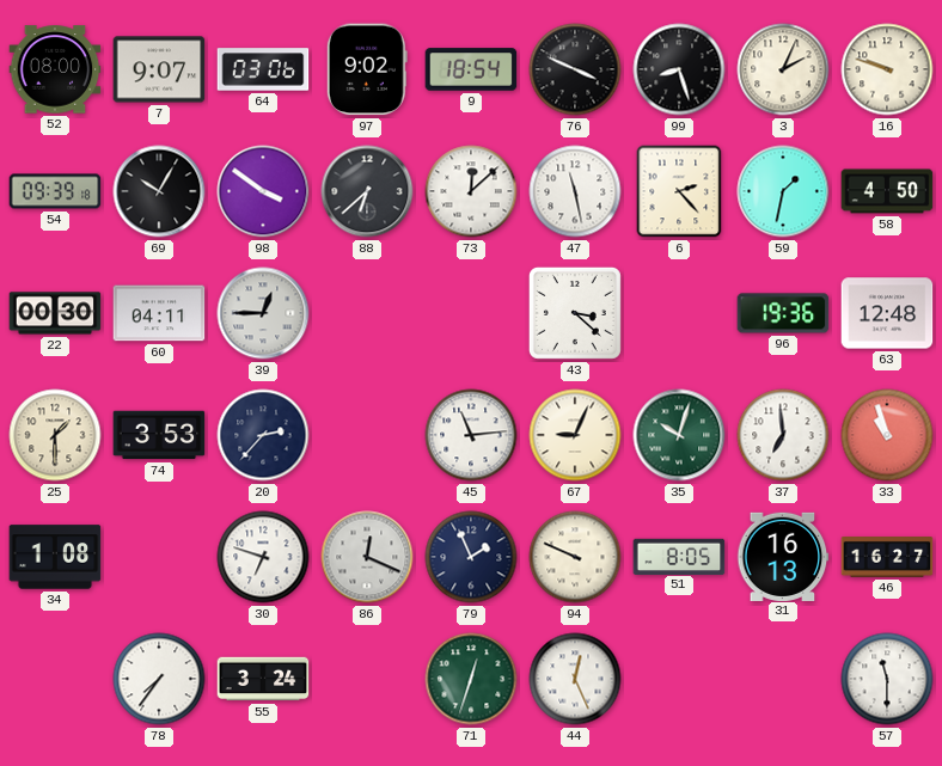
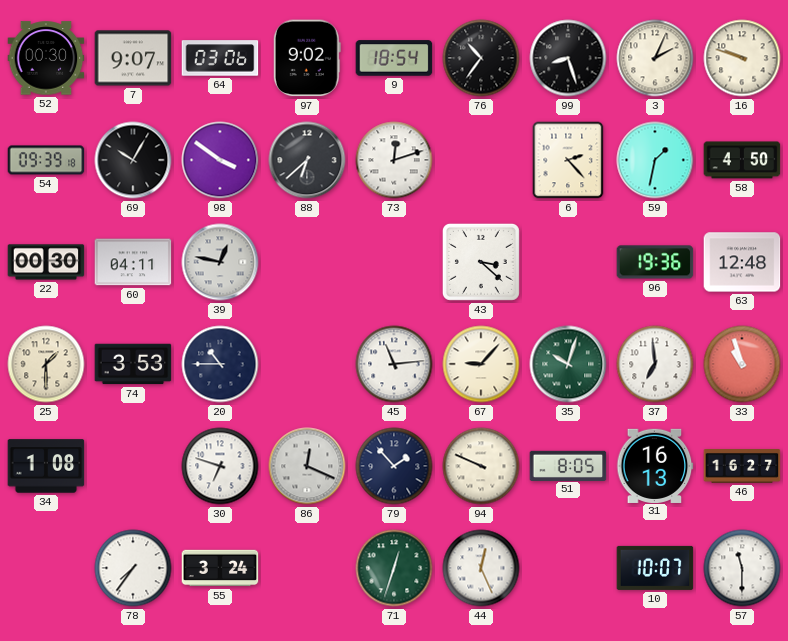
52: 08:00 -> 00:30 (46, 58)
76: 3:49 -> 10:36 (481, 58)
73: 12:08 -> 12:12 (394, 160)
47: 11:28 -> none (575, 191)
39: 12:45 -> 12:47 (220, 262)
20: 2:37 -> 10:45 (220, 364)
67: 9:04 -> 9:07 (481, 364)
79: 1:56 -> 1:53 (394, 466)
10: none -> 10:07 (655, 568)
